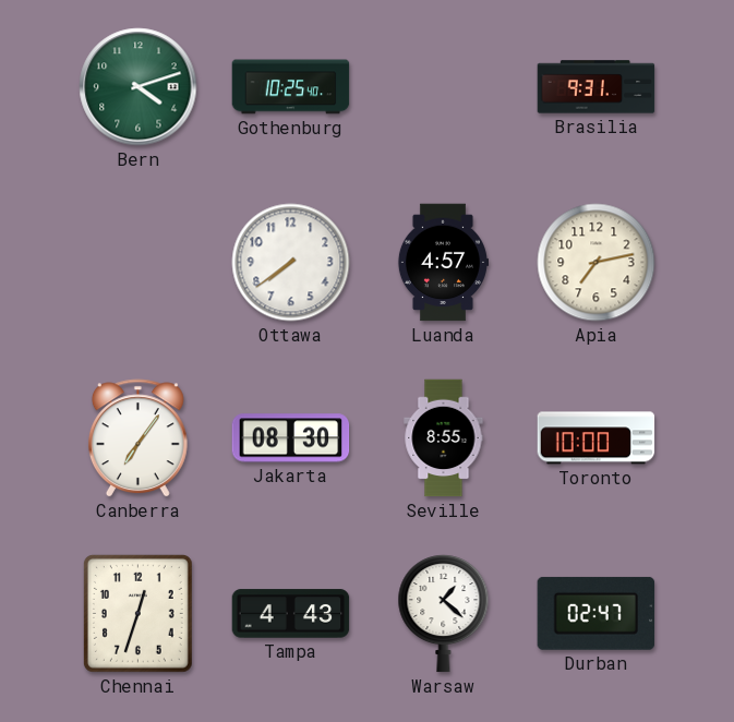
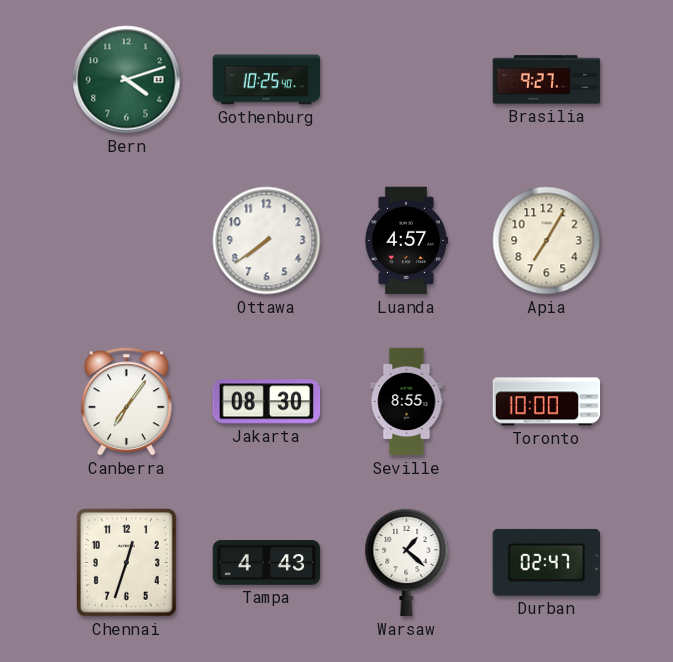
Brasilia: 9:31 -> 9:27 (547, 80)
Apia: 7:13 -> 7:05 (547, 241)
